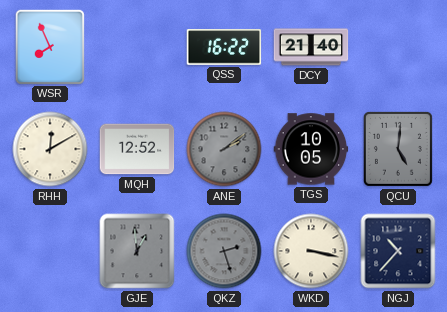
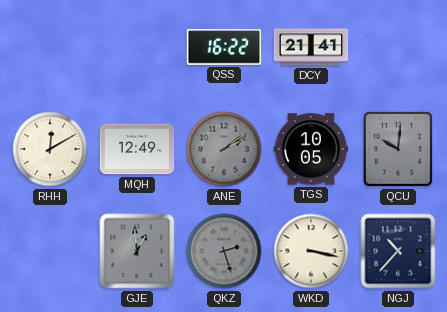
WSR: 7:56 -> none (50, 46)
DCY: 21:40 -> 21:41 (311, 47)
MQH: 12:52 -> 12:49 (137, 149)
QCU: 5:01 -> 10:01 (398, 149)
